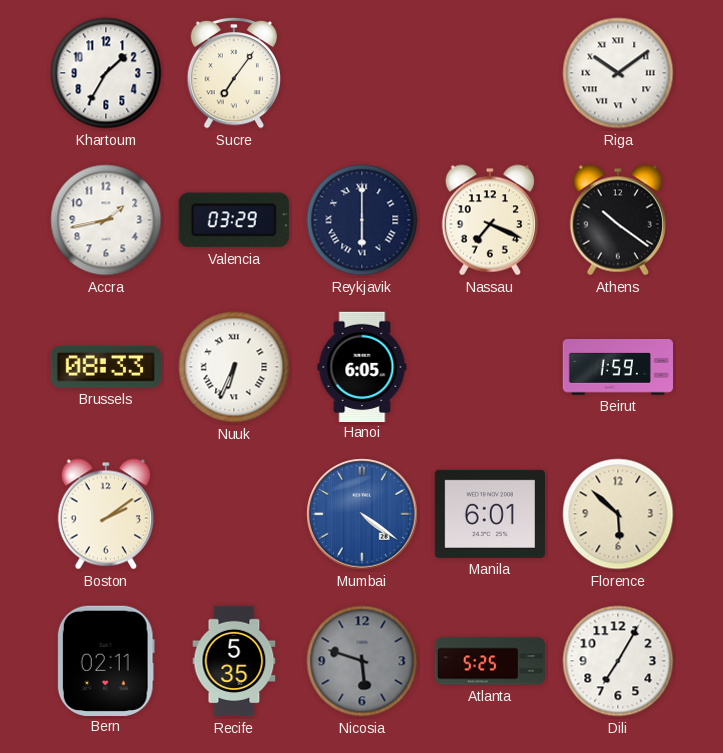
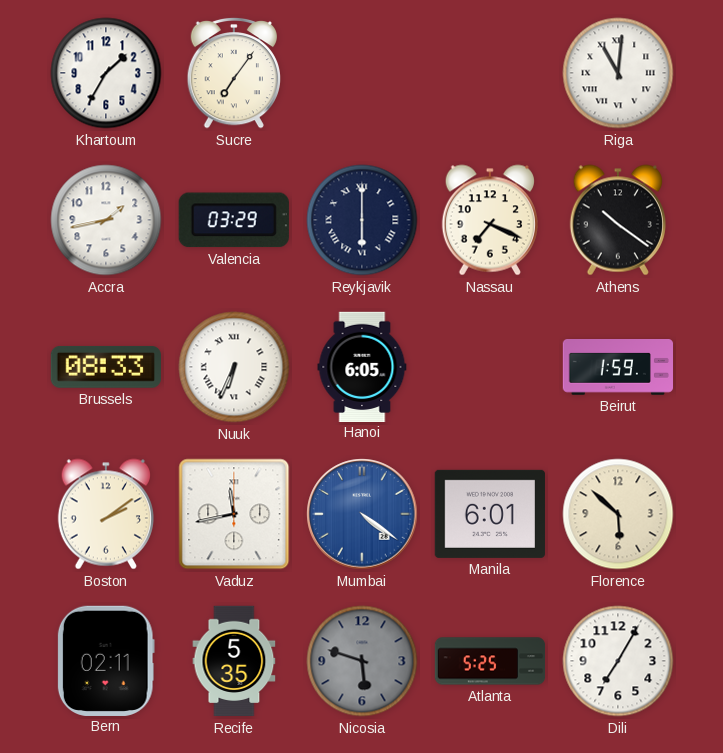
Riga: 10:09 -> 11:01 (618, 73)
Vaduz: none -> 11:43 (234, 514)
